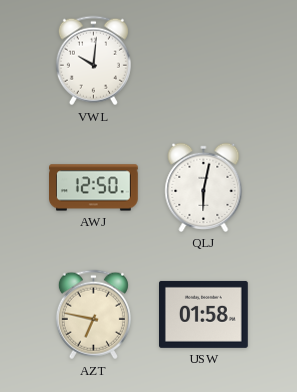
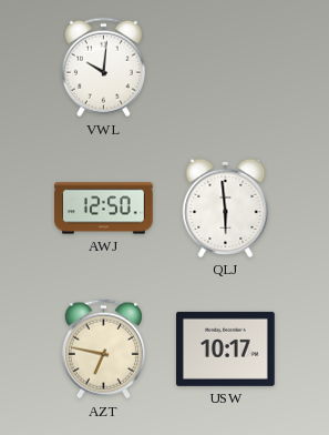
QLJ: 6:02 -> 5:59 (226, 208)
USW: 01:58 -> 10:17 (226, 348)
